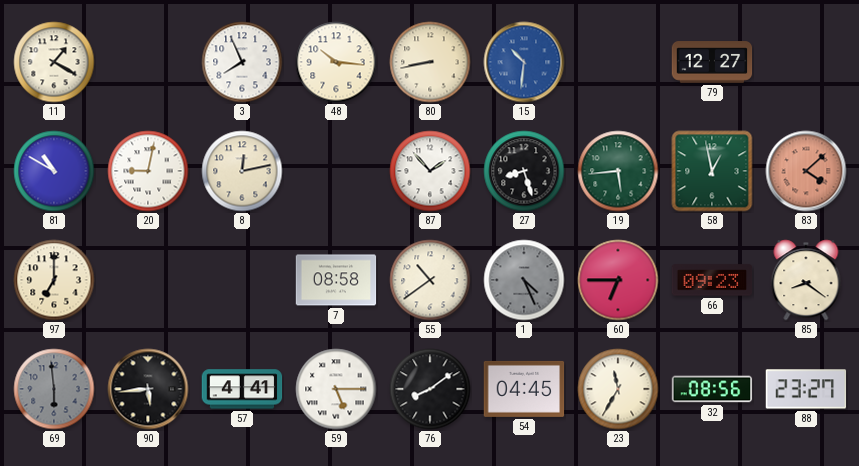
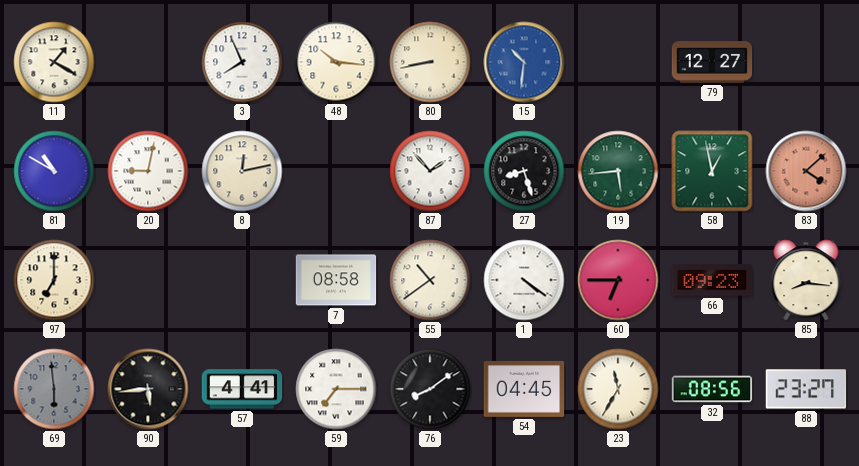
1: 4:26 -> 4:21 (524, 280)
1 dial: grey -> white (524, 280)
85: 8:21 -> 8:16 (806, 280)
59: 5:15 -> 7:15 (336, 389)
